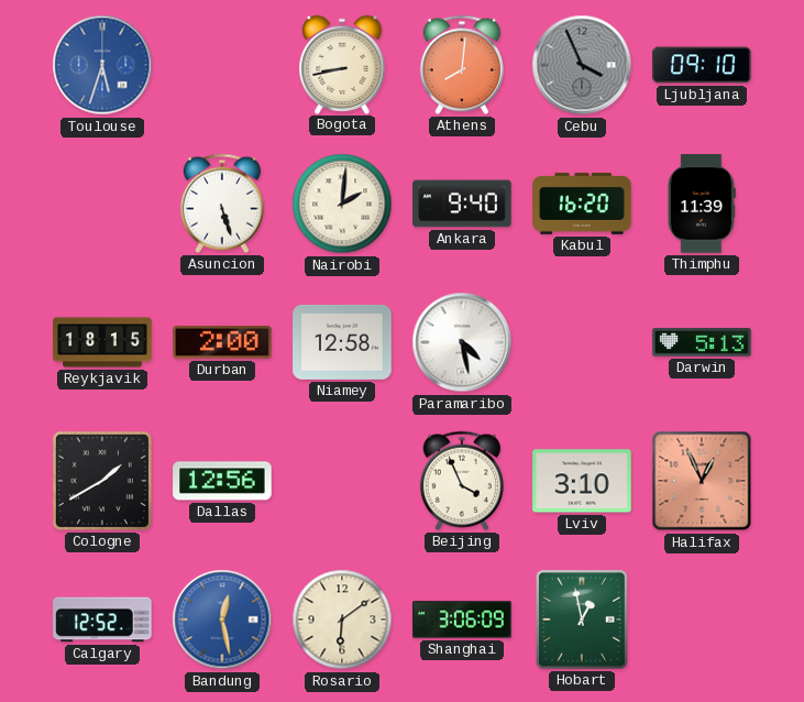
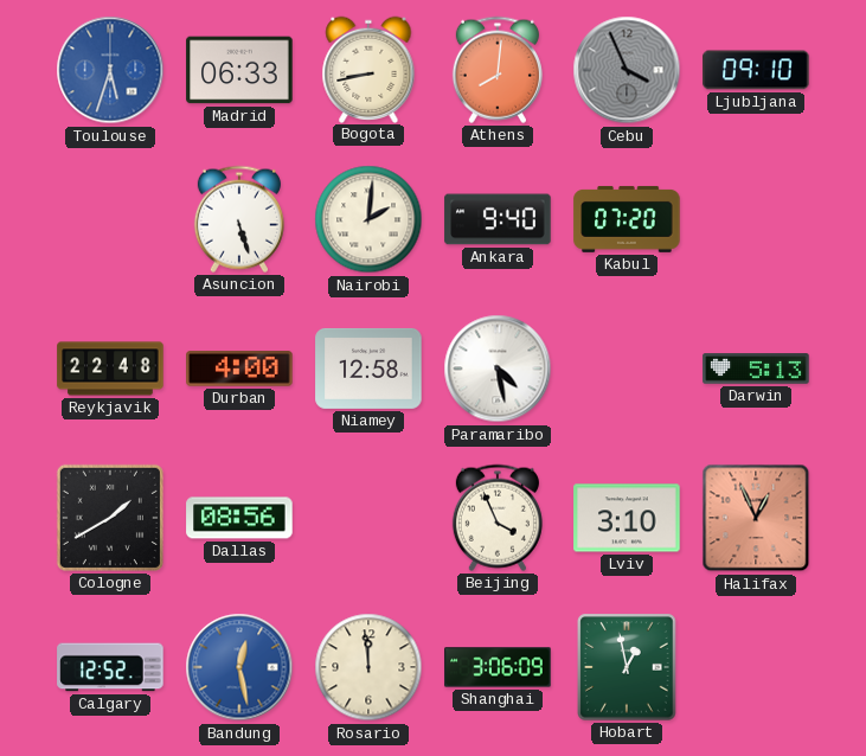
Madrid: none -> 06:33 (239, 70)
Kabul: 16:20 -> 07:20 (627, 219)
Thimphu: 11:39 -> none (702, 204)
Reykjavik: 18:15 -> 22:48 (110, 369)
Durban: 2:00 -> 4:00 (239, 369)
Dallas: 12:56 -> 08:56 (239, 518)
Rosario: 6:09 -> 11:59 (368, 667)
